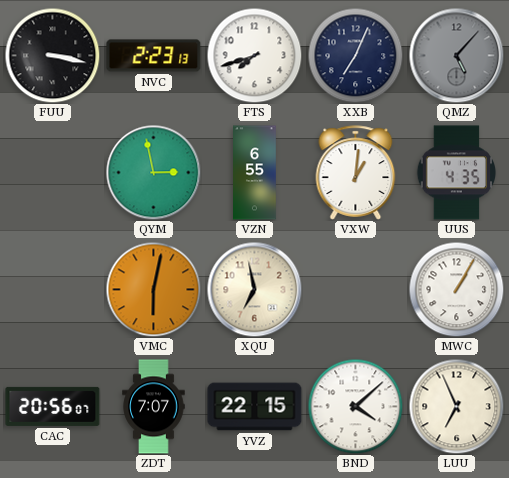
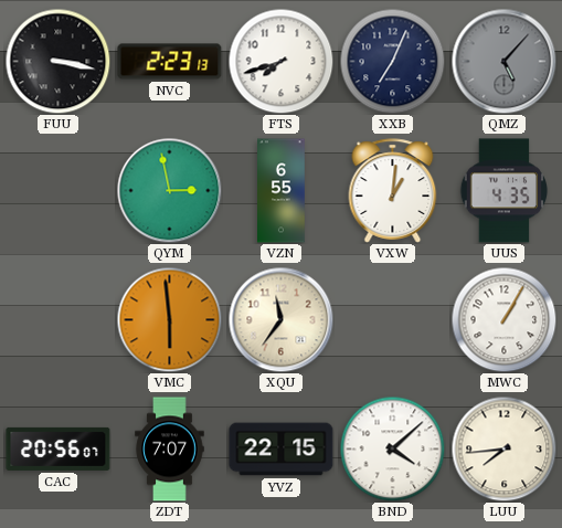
VMC: 6:02 -> 5:59 (169, 319)
XQU: 6:58 -> 11:36 (280, 319)
LUU: 6:56 -> 7:44 (503, 448)
